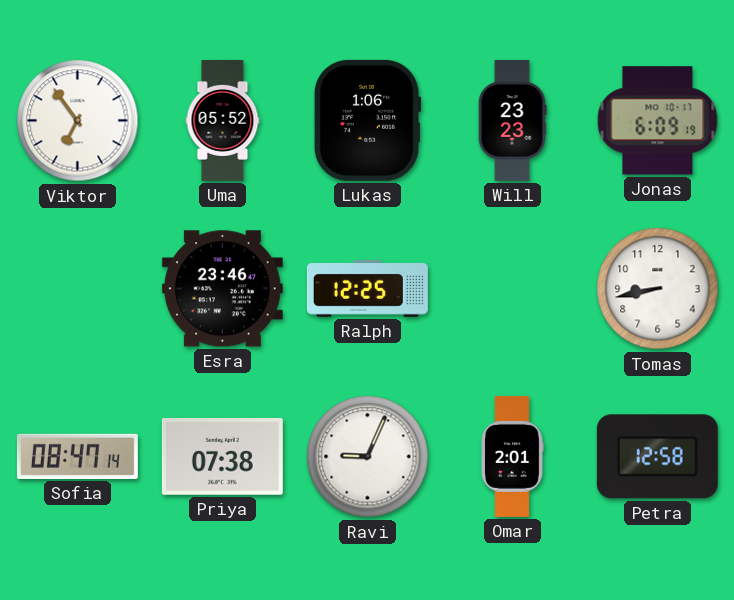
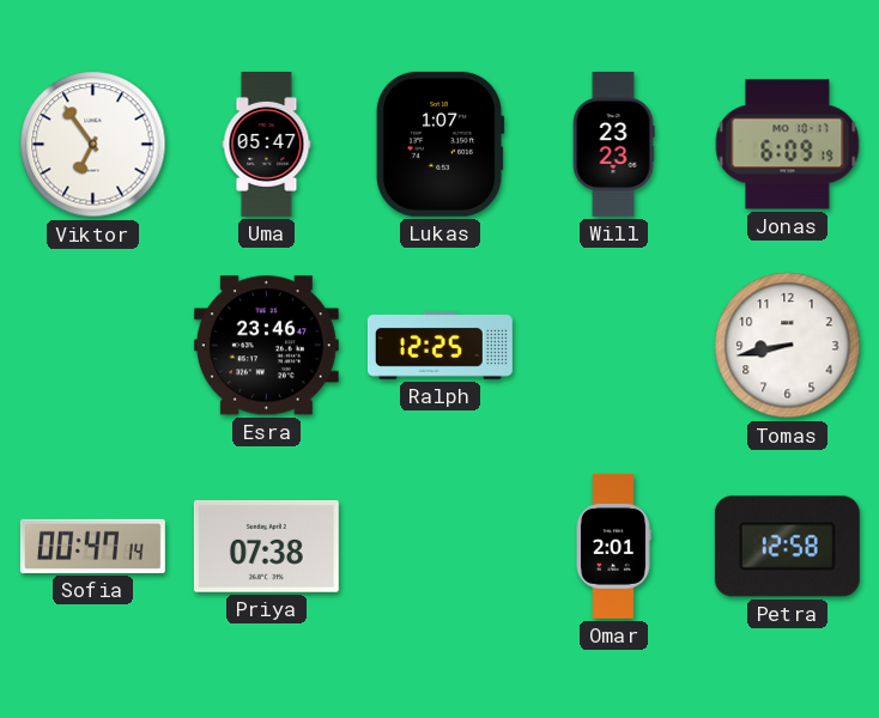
Uma: 05:52 -> 05:47 (267, 144)
Lukas: 1:06 -> 1:07 (440, 144)
Sofia: 08:47 -> 00:47 (92, 546)
Ravi: 9:04 -> none (368, 457)
